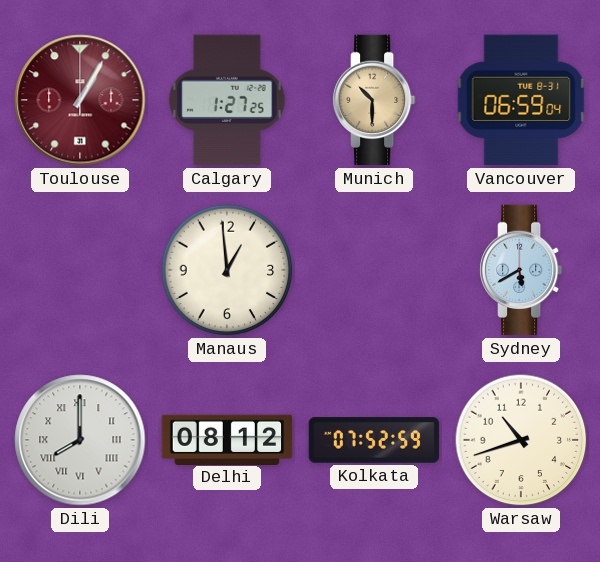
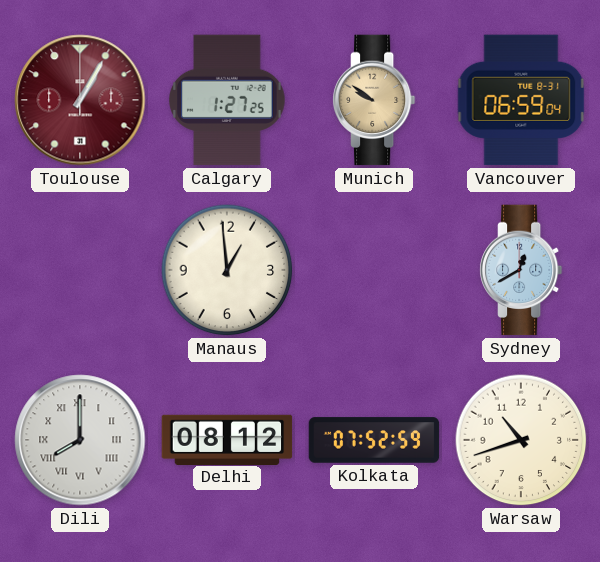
Munich: 10:30 -> 9:51 (374, 100)
Sydney: 5:40 -> 12:40 (521, 270)
